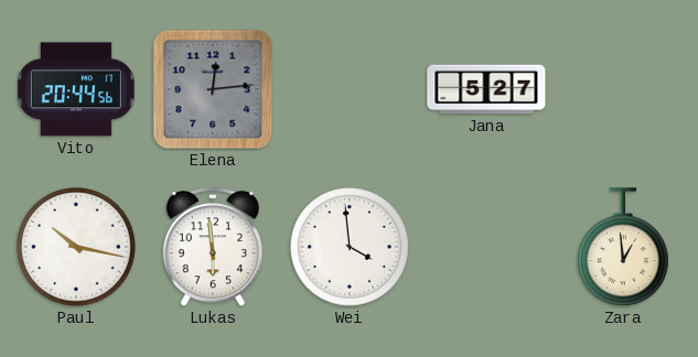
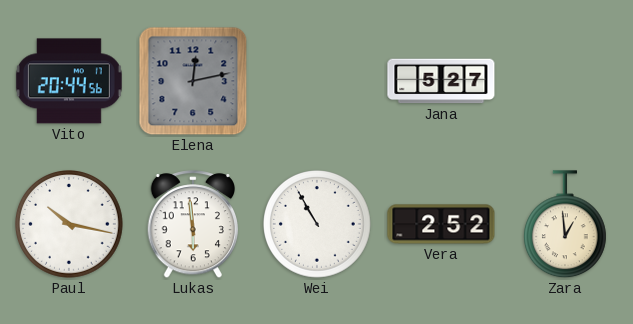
Elena: 12:14 -> 12:13 (193, 81)
Wei: 3:59 -> 10:55 (318, 225)
Vera: none -> 2:52 (441, 224)
